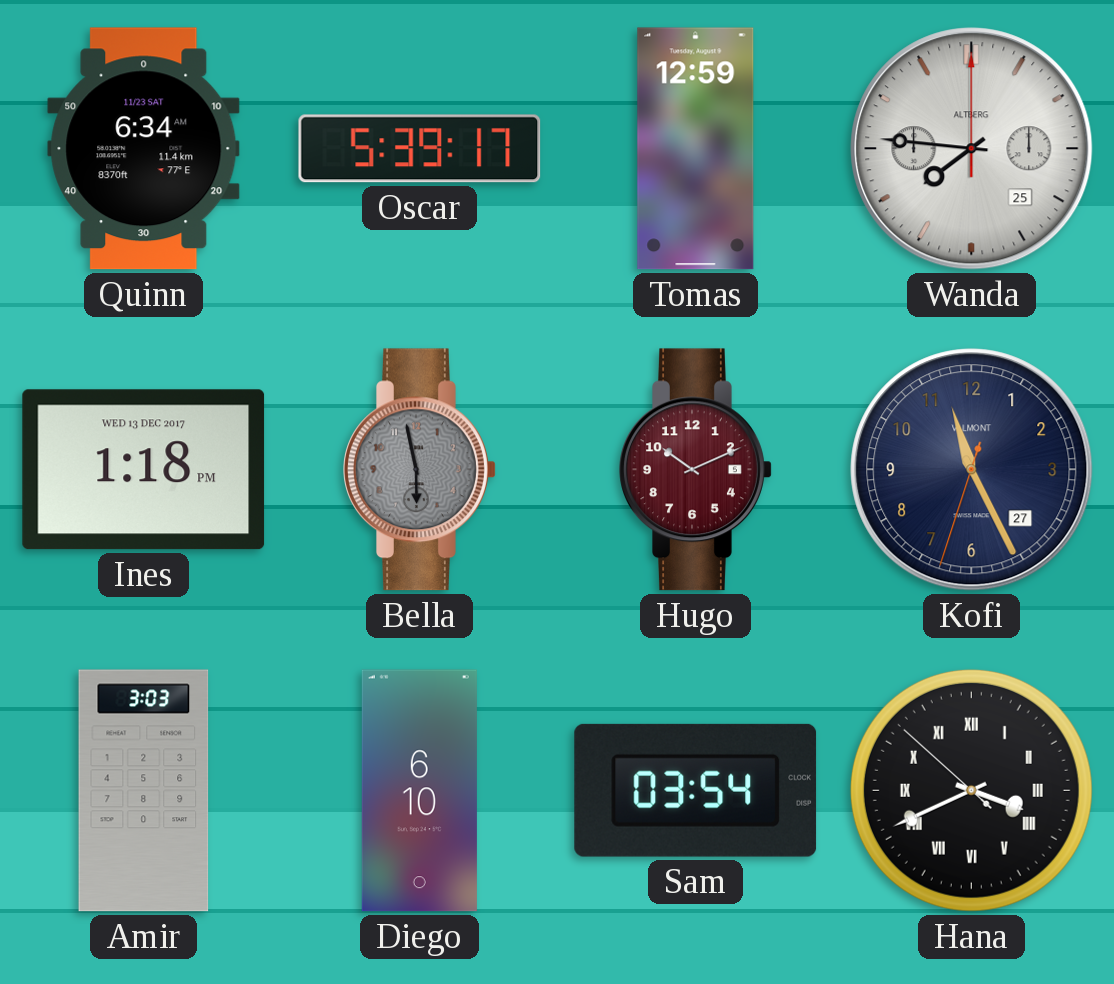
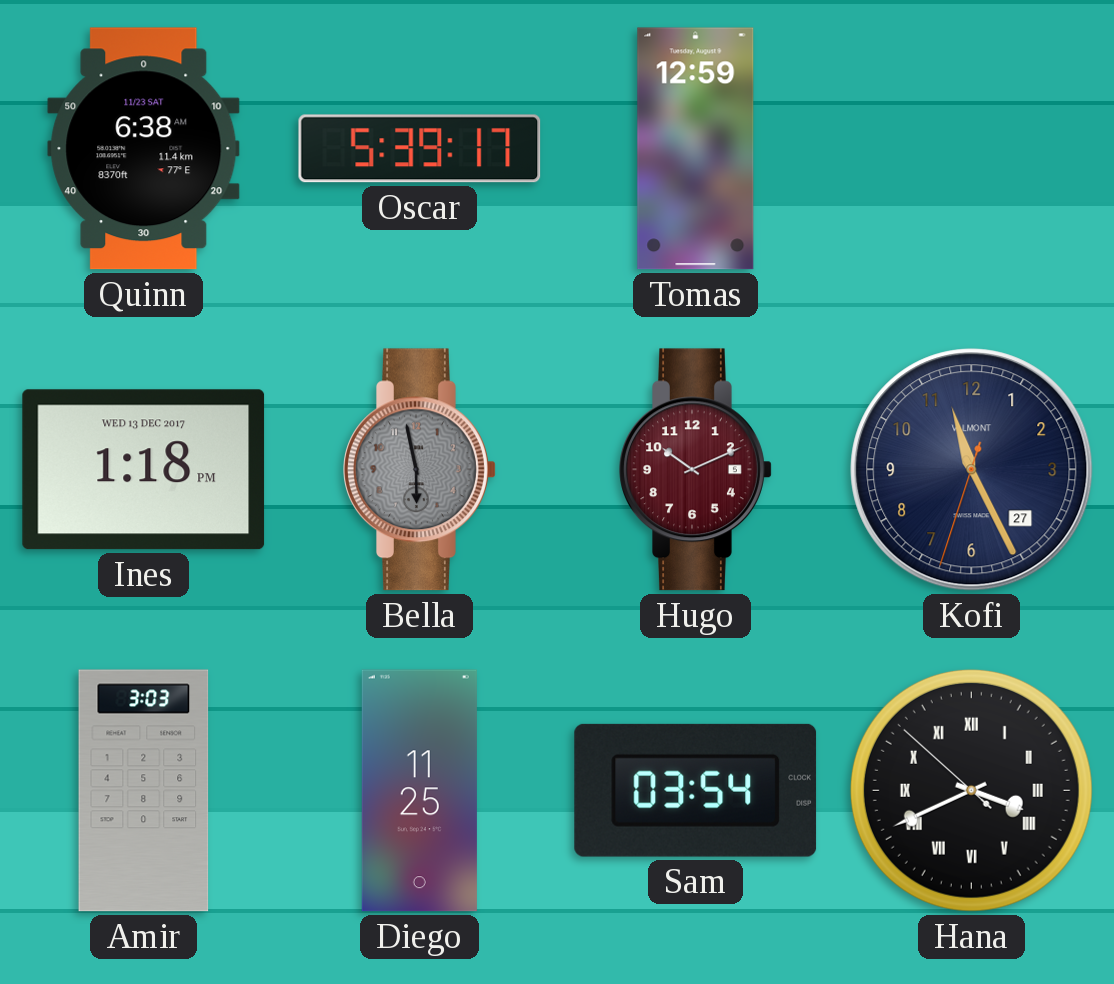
Quinn: 6:34 -> 6:38 (144, 149)
Wanda: 7:46 -> none (972, 149)
Diego: 6:10 -> 11:25 (419, 791)
